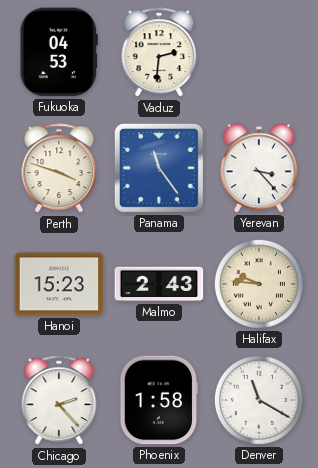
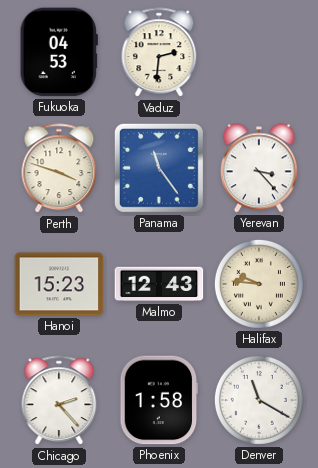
Malmo: 2:43 -> 12:43 (159, 284)
